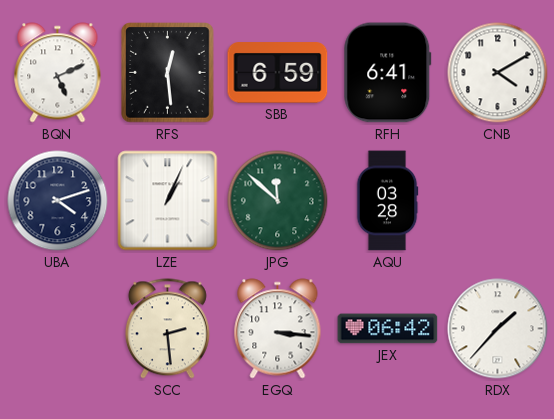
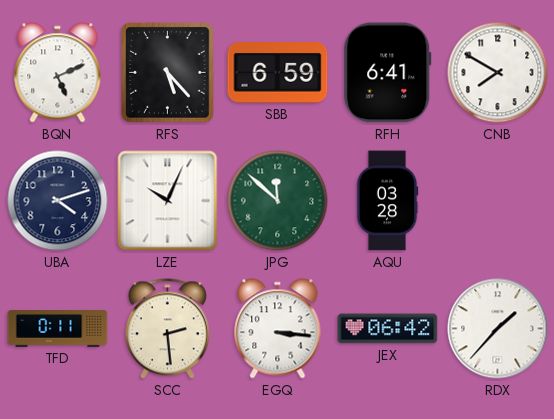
RFS: 12:29 -> 5:23 (168, 73)
CNB: 4:10 -> 7:50 (498, 73)
LZE: 1:04 -> 10:04 (168, 201)
TFD: none -> 0:11 (58, 329)
